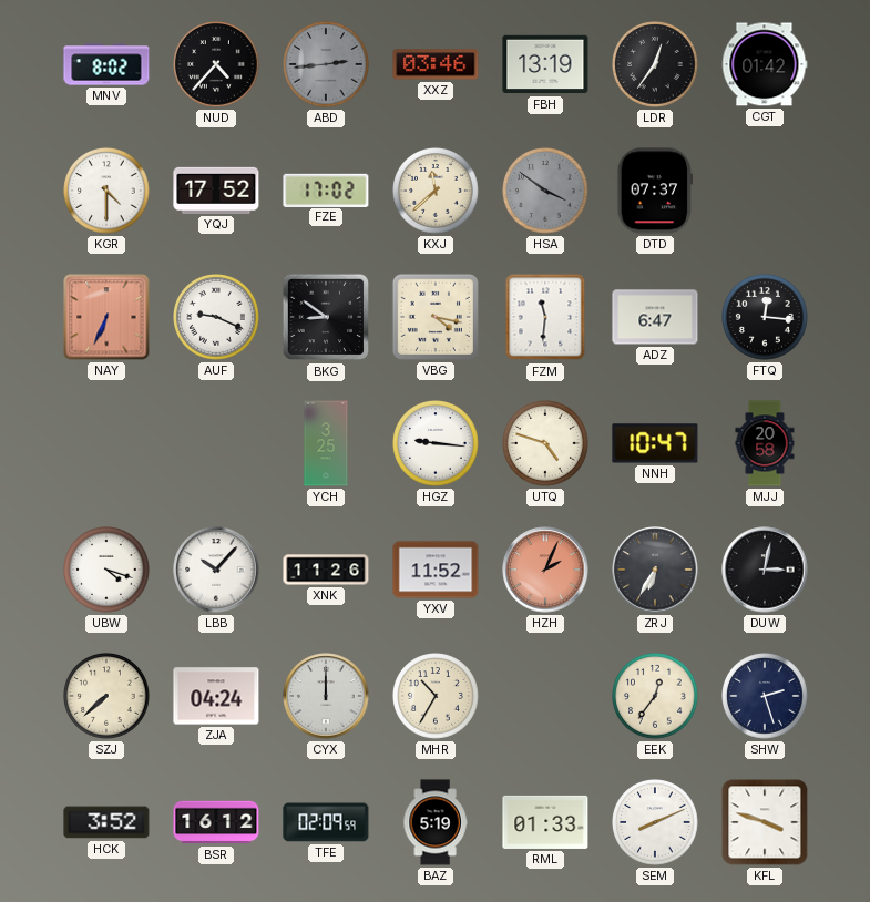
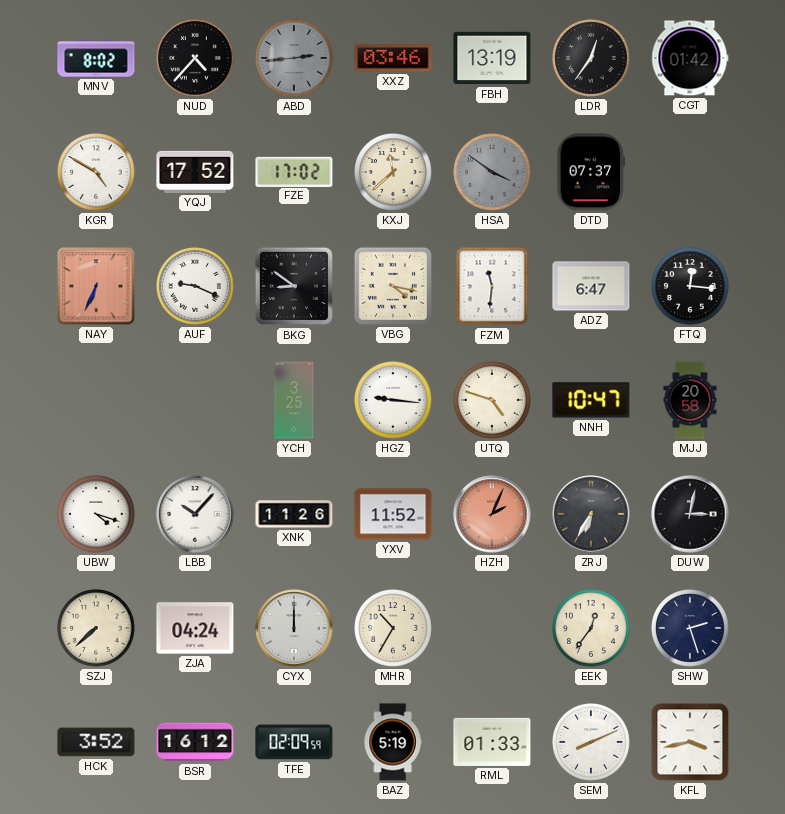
KGR: 4:30 -> 4:50 (96, 172)
KFL: 3:48 -> 3:43 (690, 742)
